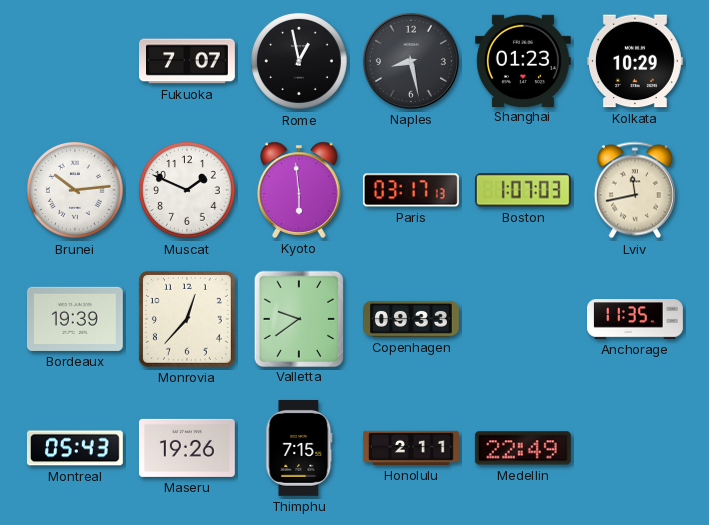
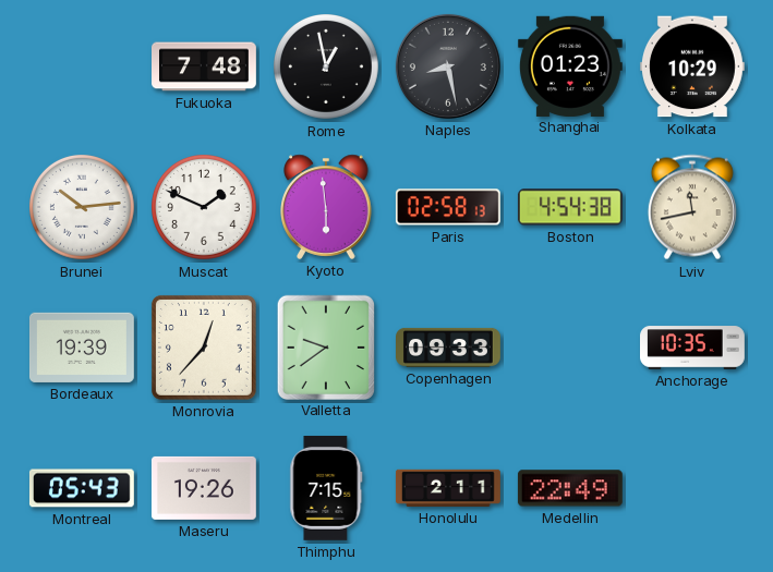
Fukuoka: 7:07 -> 7:48 (205, 66)
Paris: 03:17 -> 02:58 (448, 207)
Boston: 1:07 -> 4:54 (570, 207)
Anchorage: 11:35 -> 10:35 (693, 348)
